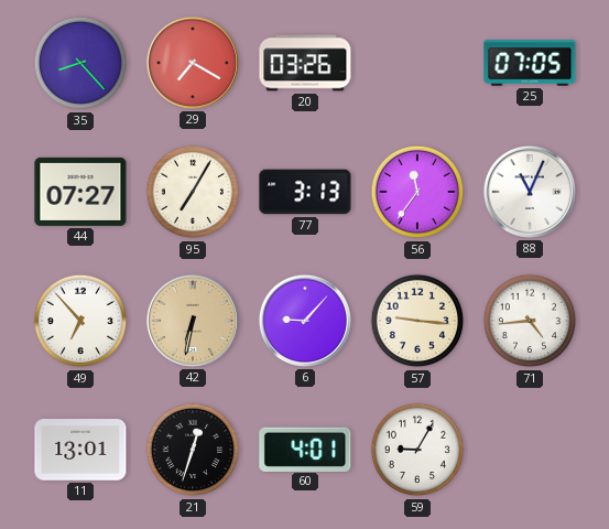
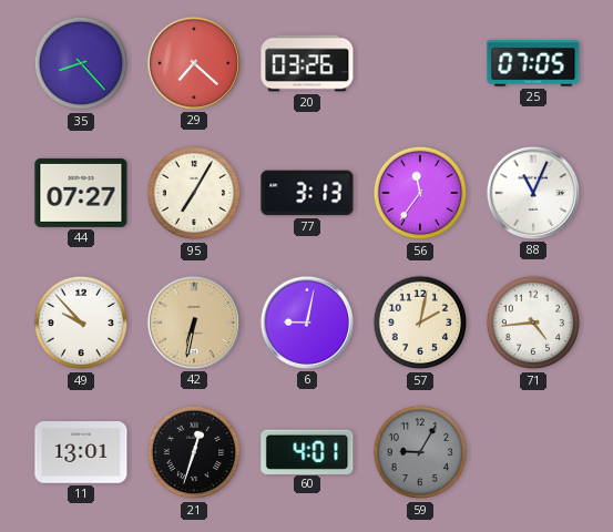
29: 7:20 -> 7:22 (194, 63)
49: 6:53 -> 9:53 (81, 323)
6: 9:07 -> 9:02 (307, 323)
57: 9:16 -> 2:02 (420, 323)
59 dial: white -> grey (420, 452)
